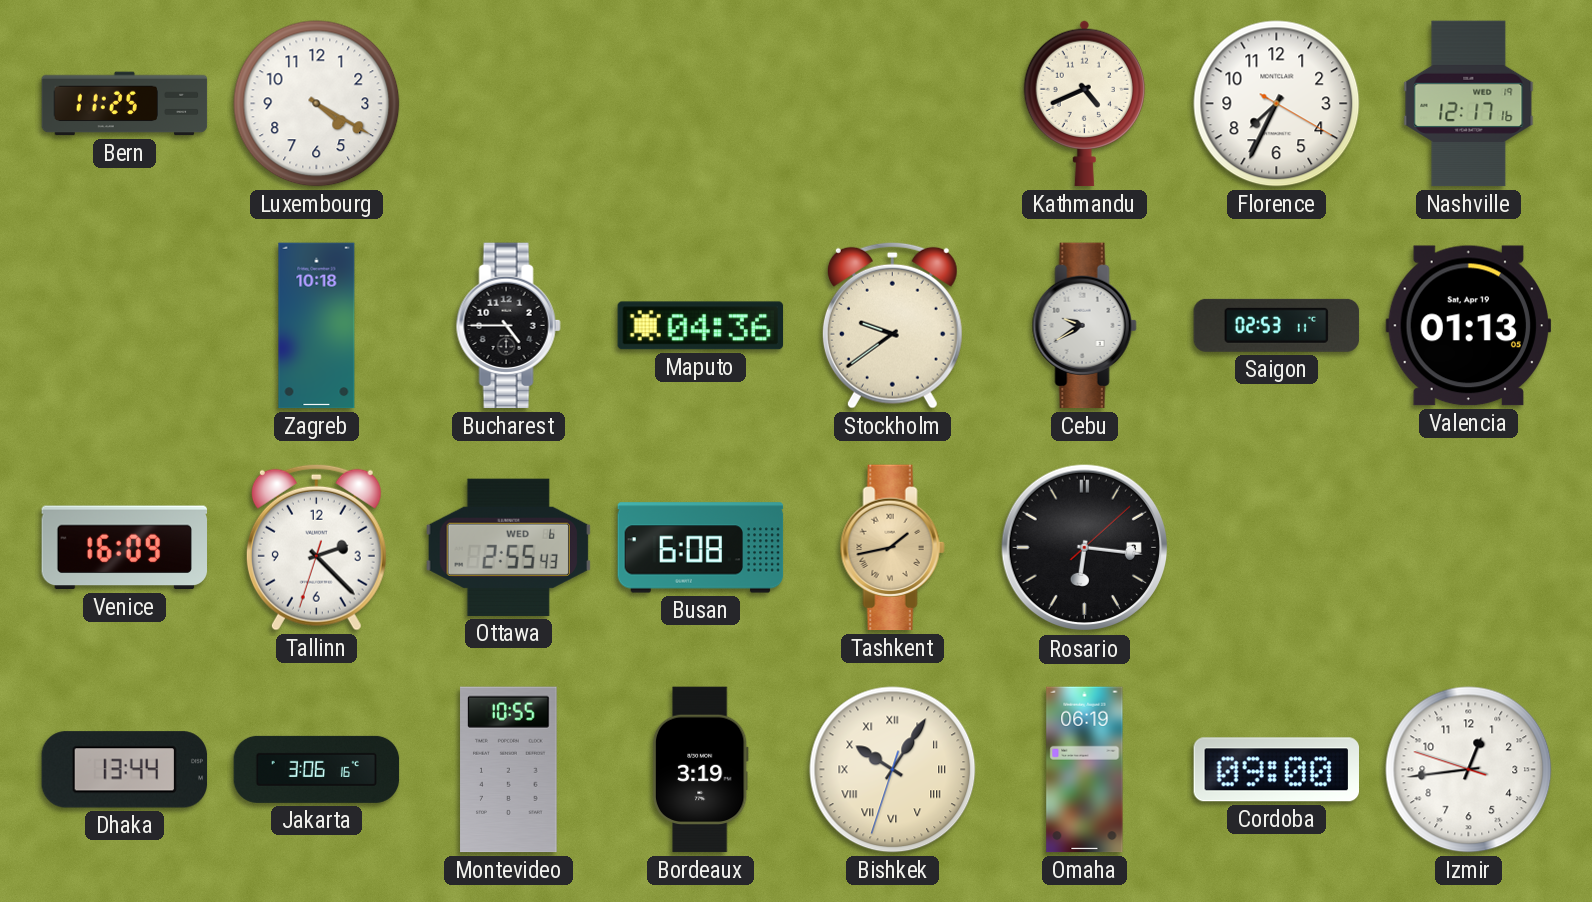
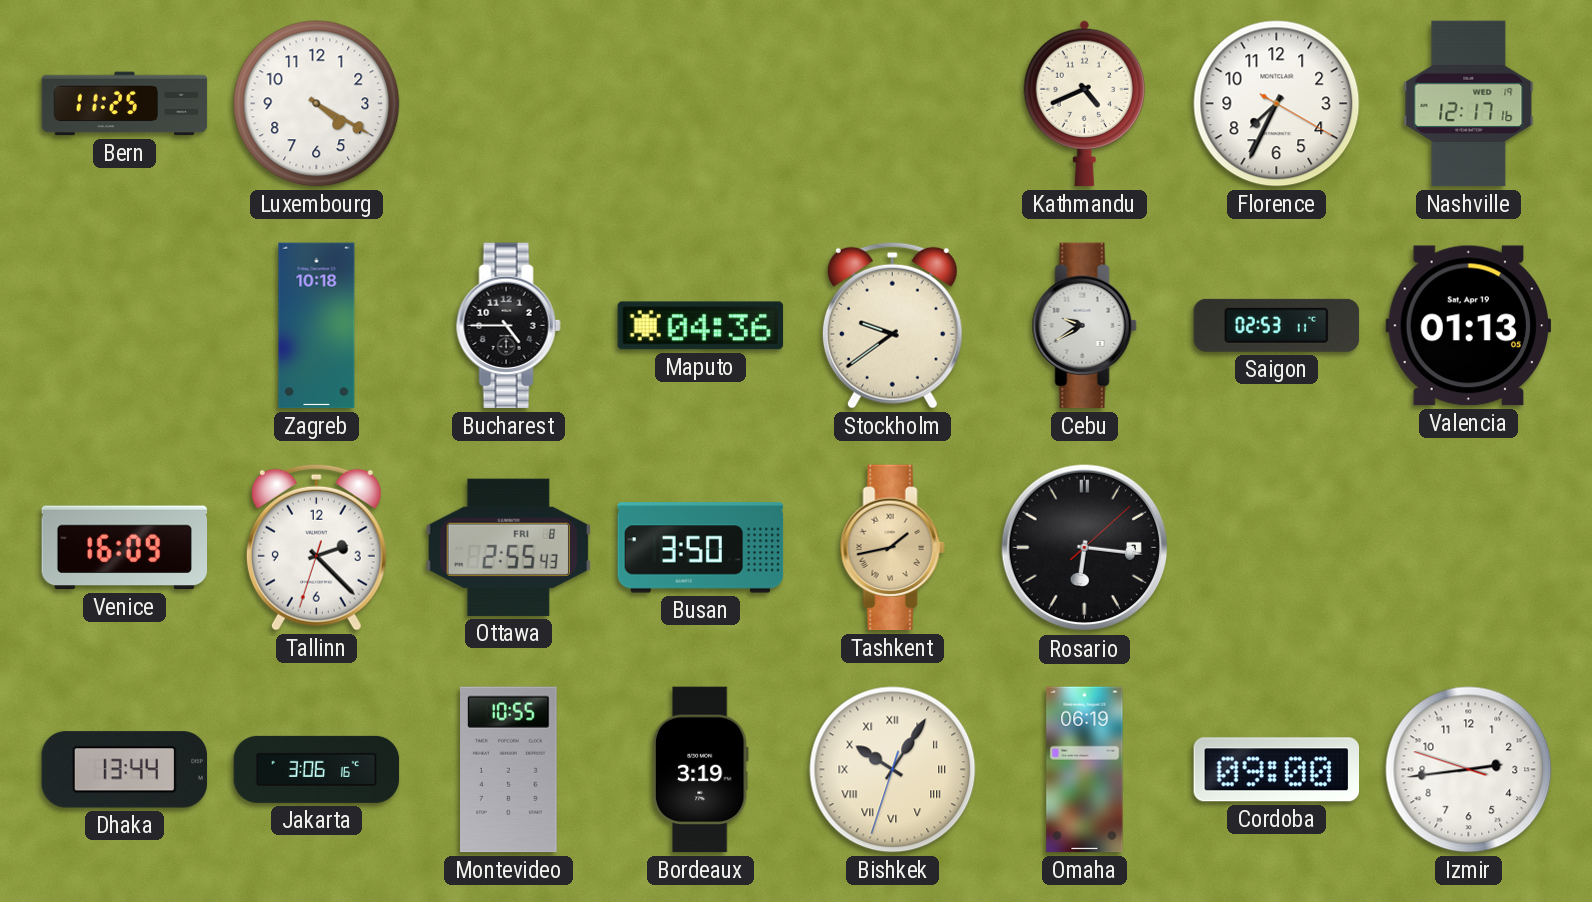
Ottawa date: WED 6 -> FRI 8 (508, 547)
Busan: 6:08 -> 3:50 (701, 548)
Izmir: 12:43 -> 2:43 (1469, 770)
